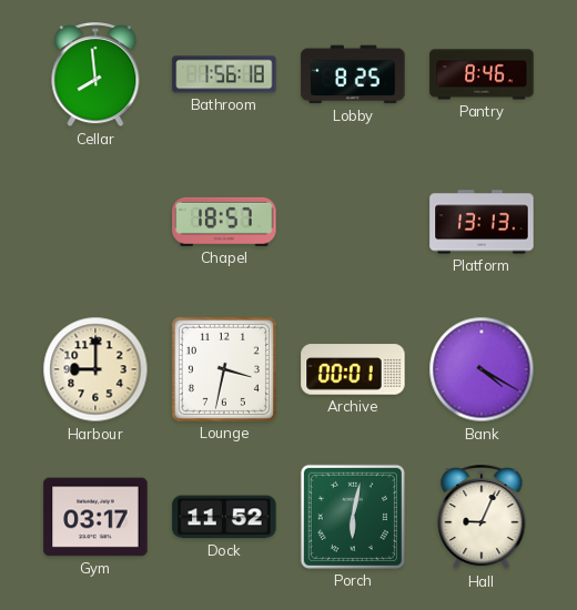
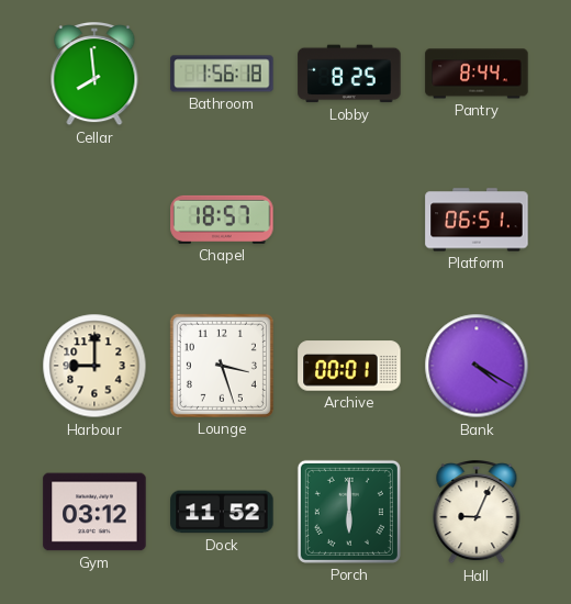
Pantry: 8:46 -> 8:44 (477, 74)
Platform: 13:13 -> 06:51 (477, 220)
Lounge: 3:32 -> 3:27 (222, 366)
Gym: 03:17 -> 03:12 (94, 512)
Porch: 6:02 -> 6:00 (349, 512)
